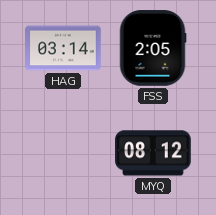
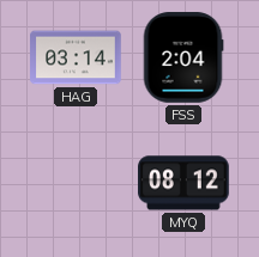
FSS: 2:05 -> 2:04 (183, 57)
